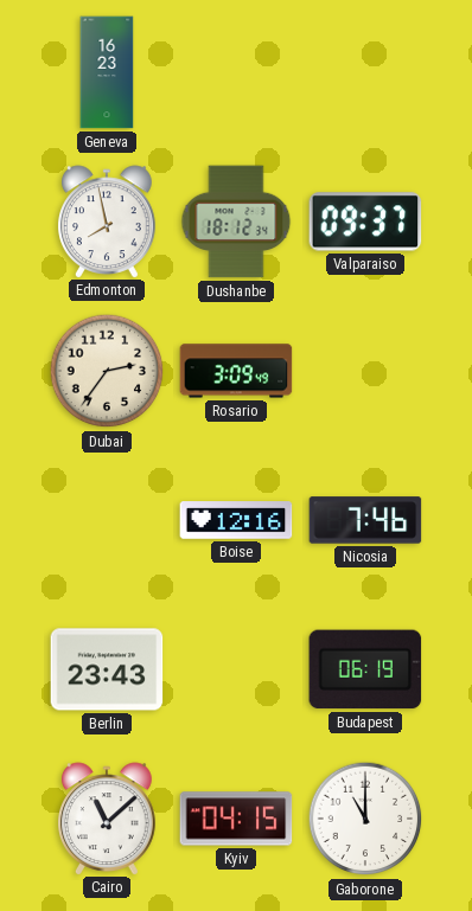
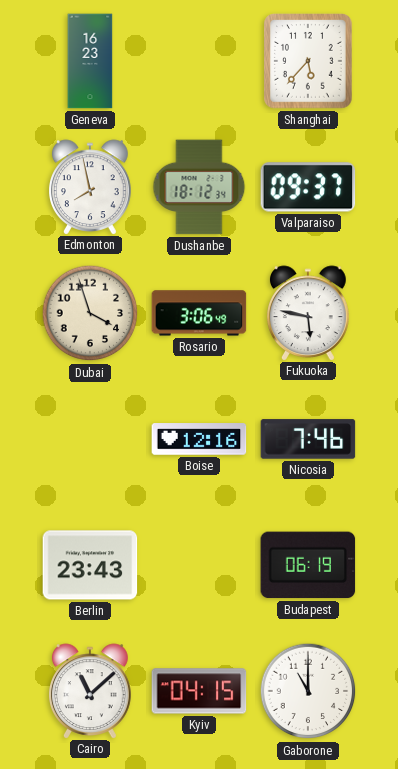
Shanghai: none -> 5:37 (309, 61)
Dubai: 2:36 -> 3:57 (90, 313)
Rosario: 3:09 -> 3:06 (199, 313)
Fukuoka: none -> 5:47 (309, 313)
